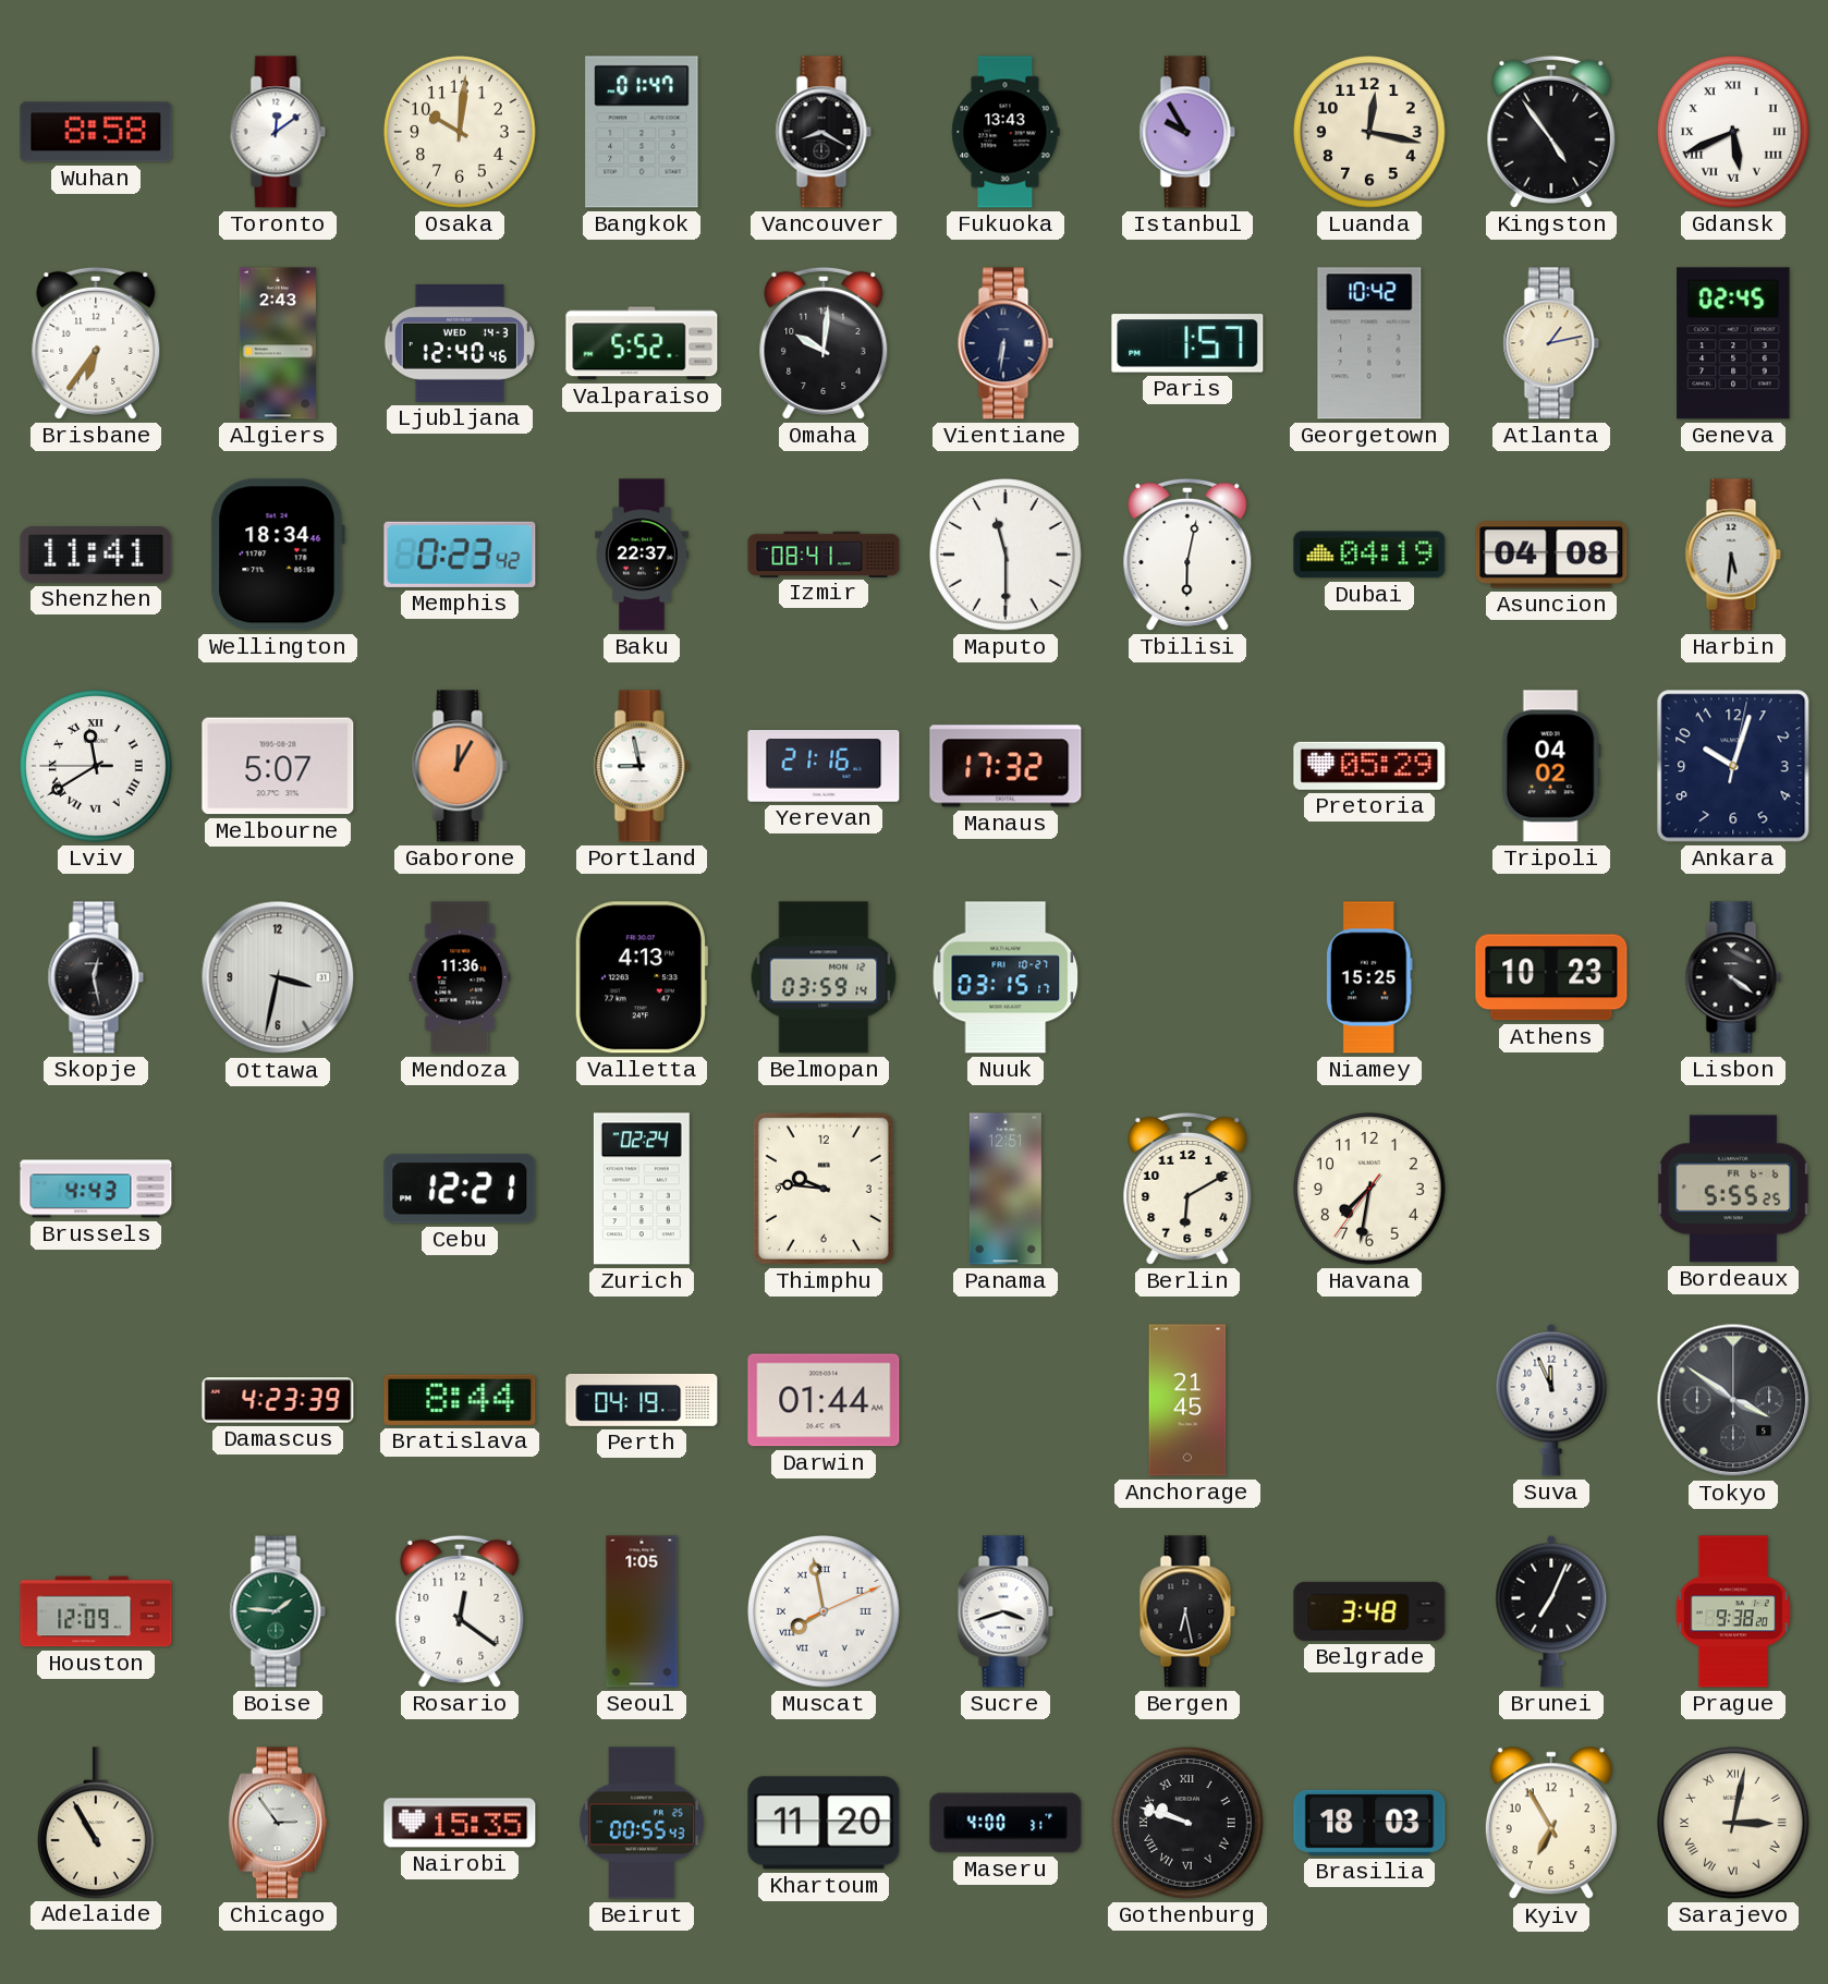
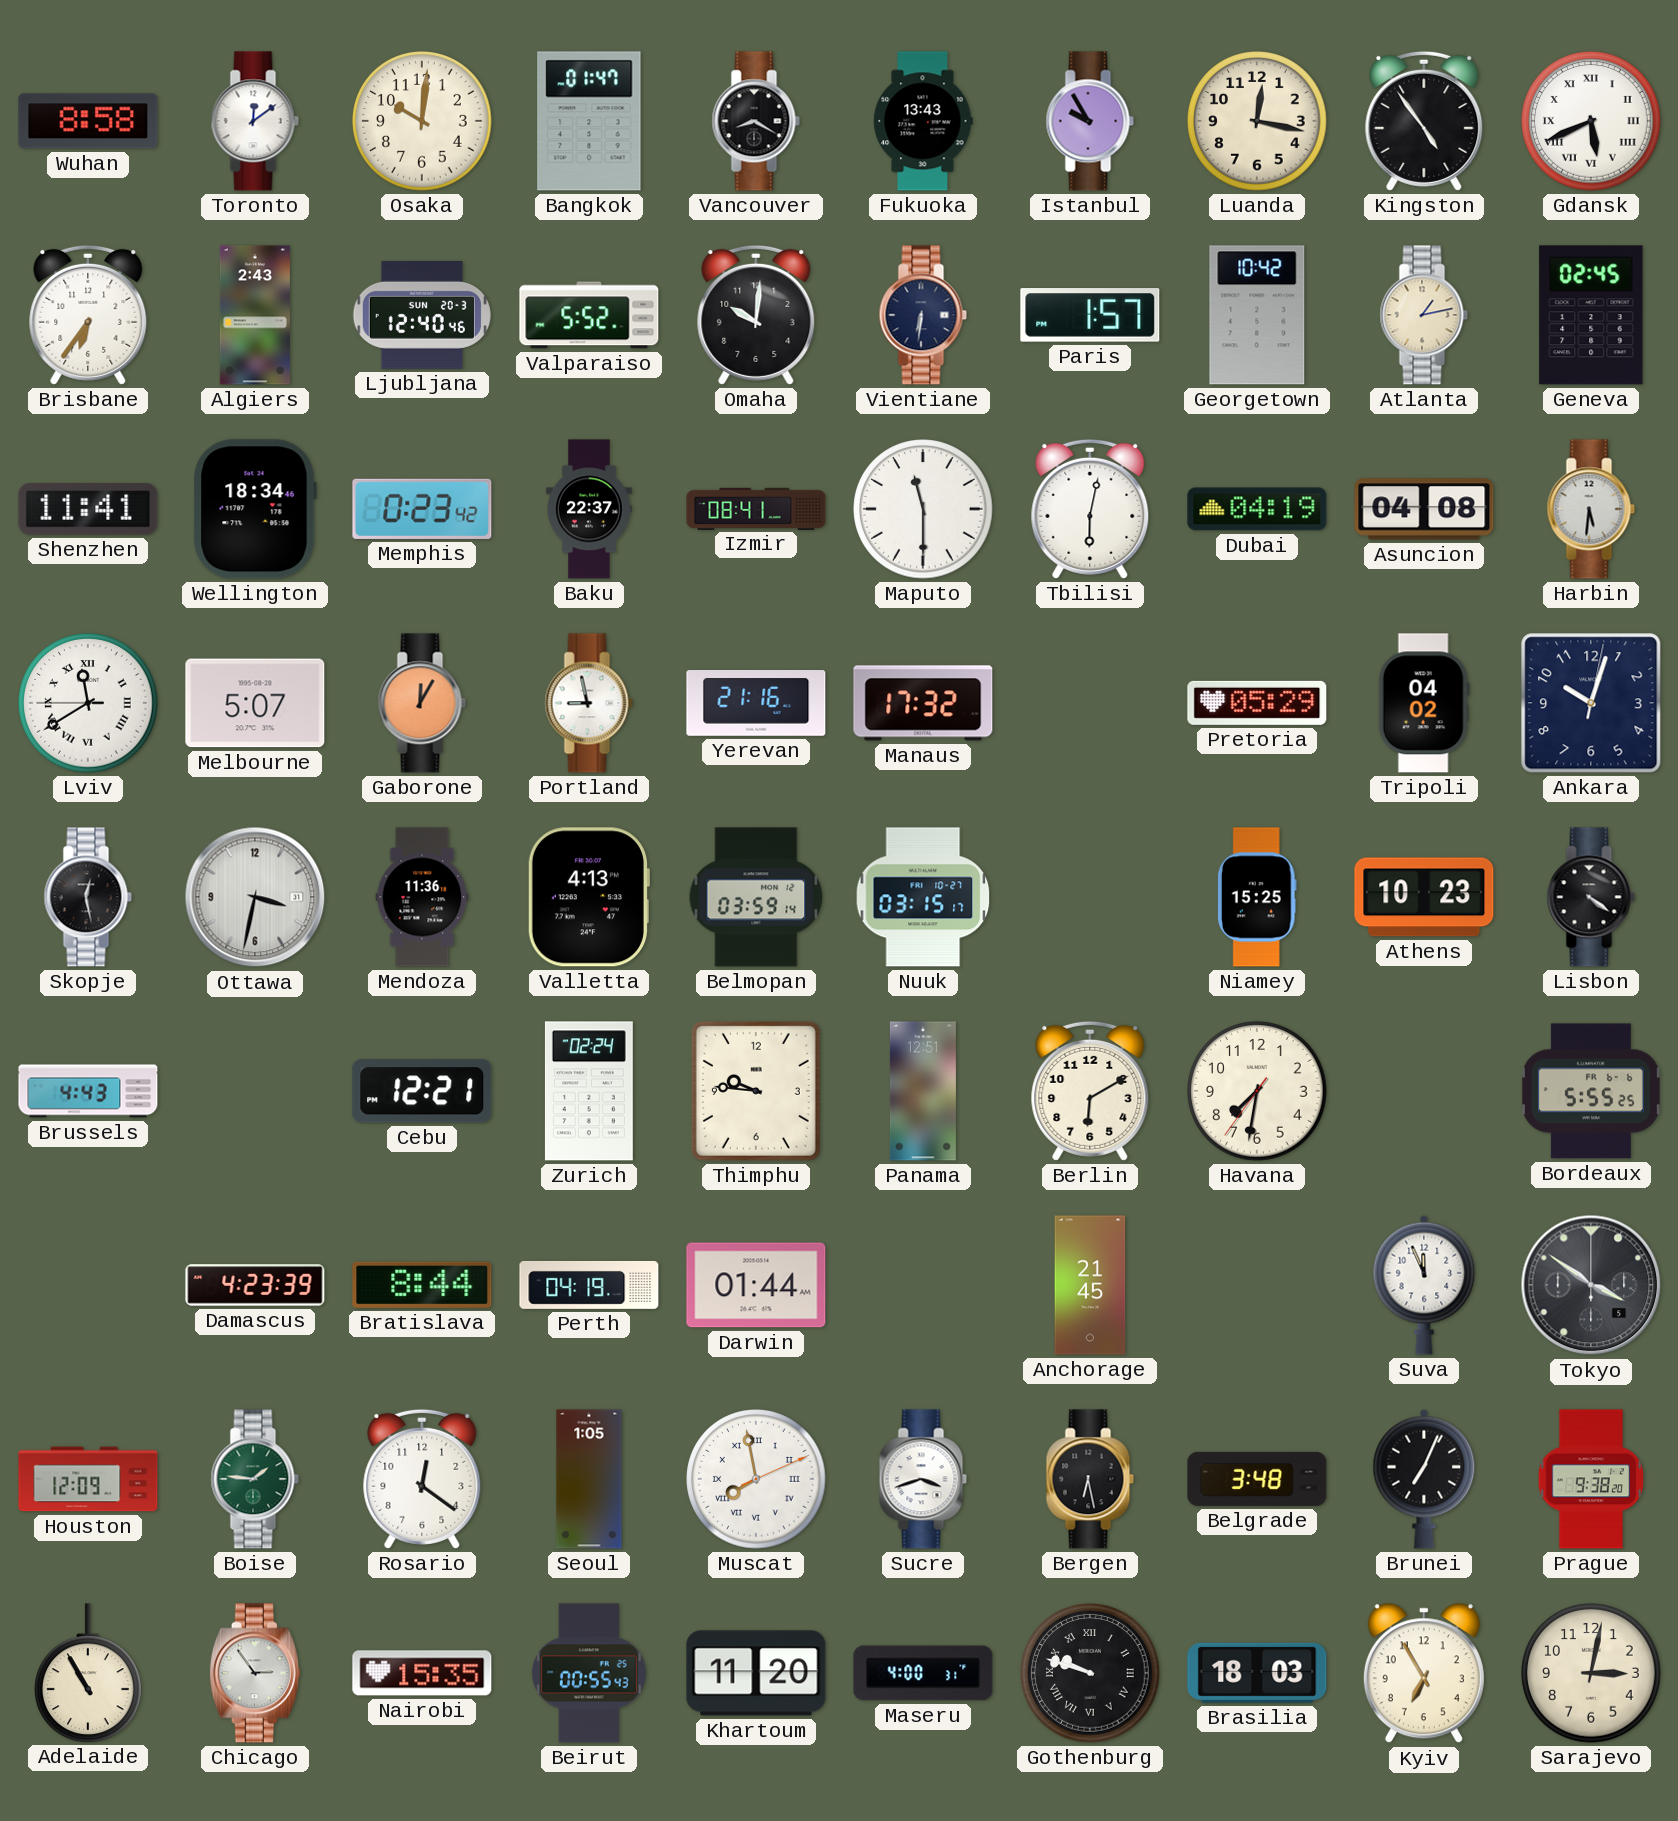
Ljubljana date: WED 14-3 -> SUN 20-3 (422, 315)
Sarajevo numerals: Roman -> Arabic (1591, 1673)
